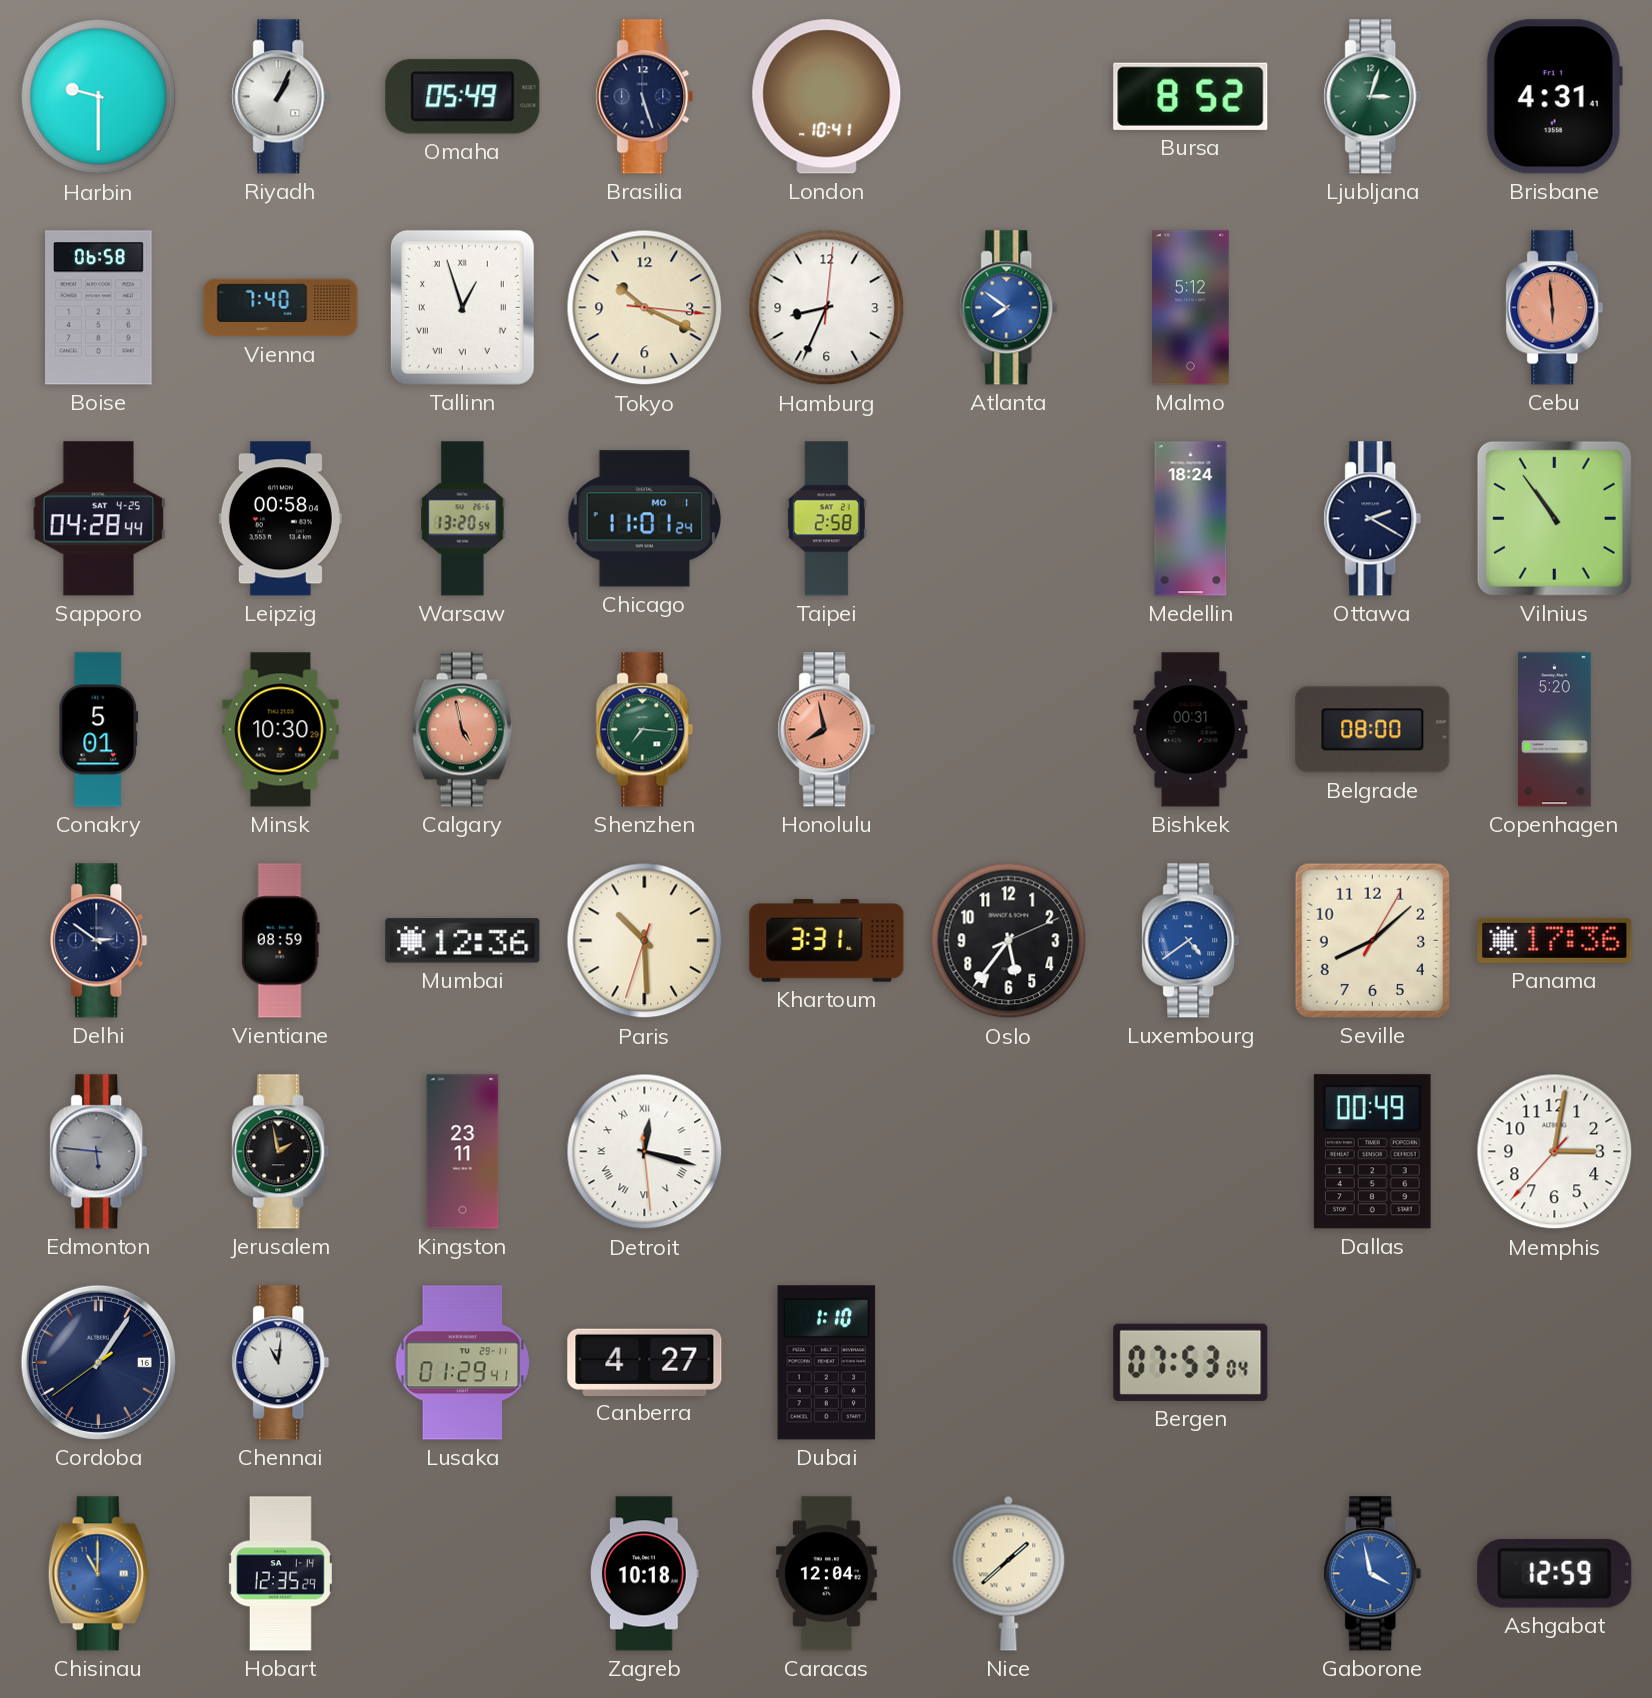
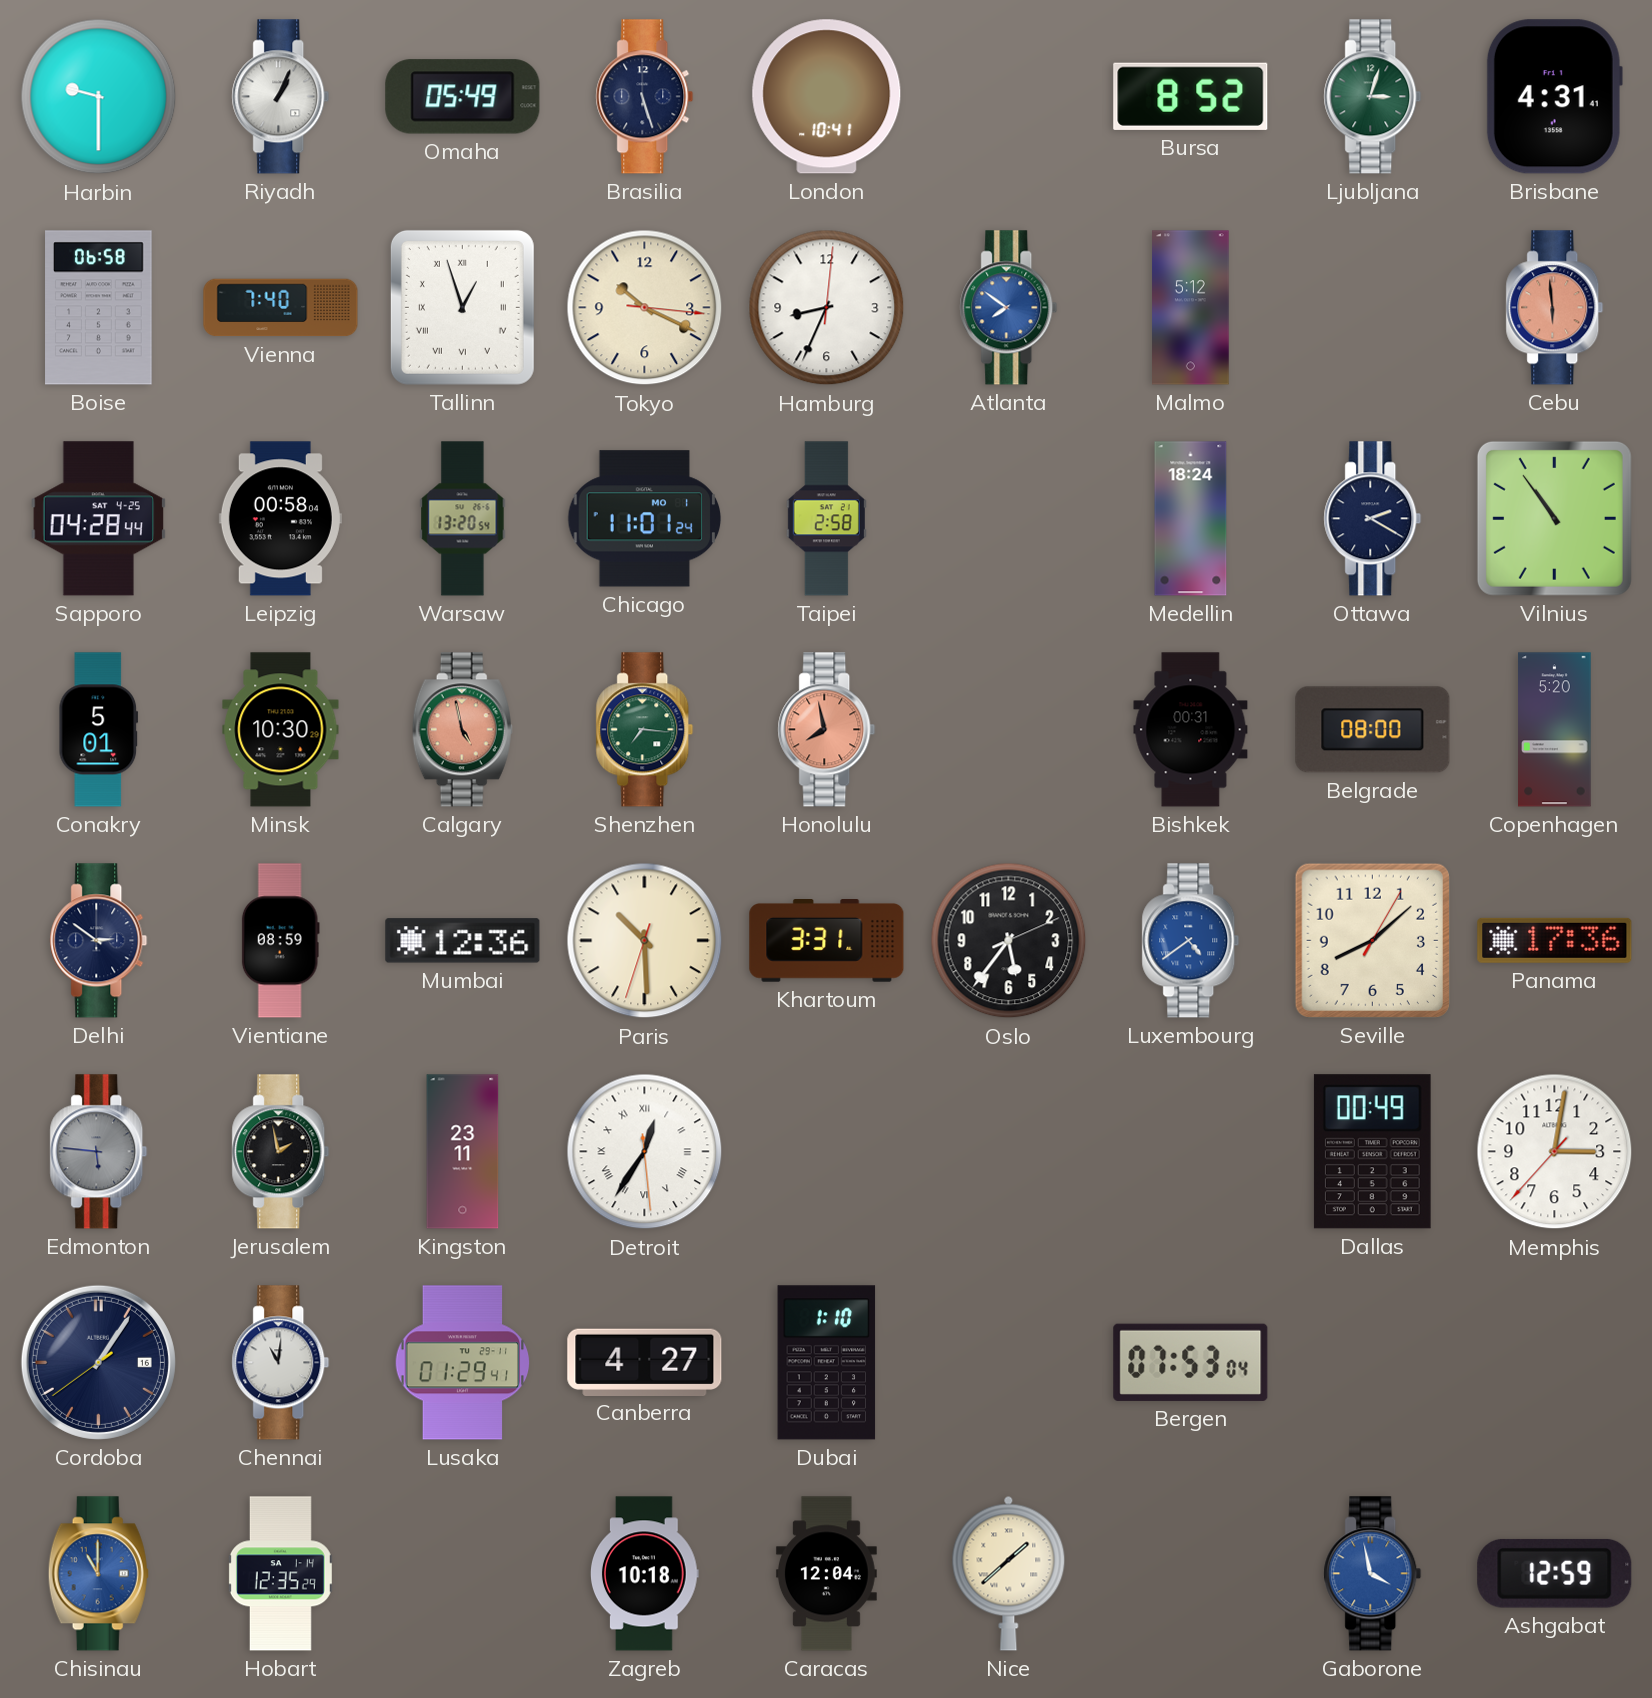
Detroit: 12:17 -> 12:35 (645, 1152)
